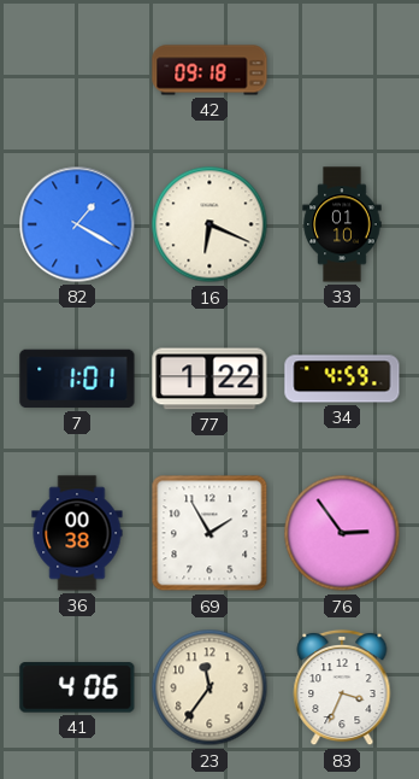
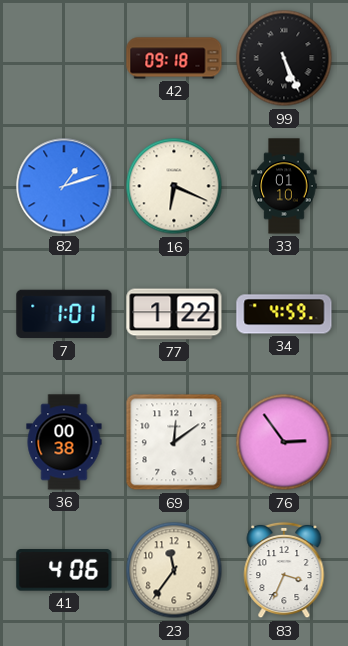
99: none -> 5:26 (284, 58)
82: 1:20 -> 1:12 (64, 186)
69: 1:55 -> 12:09 (174, 442)
